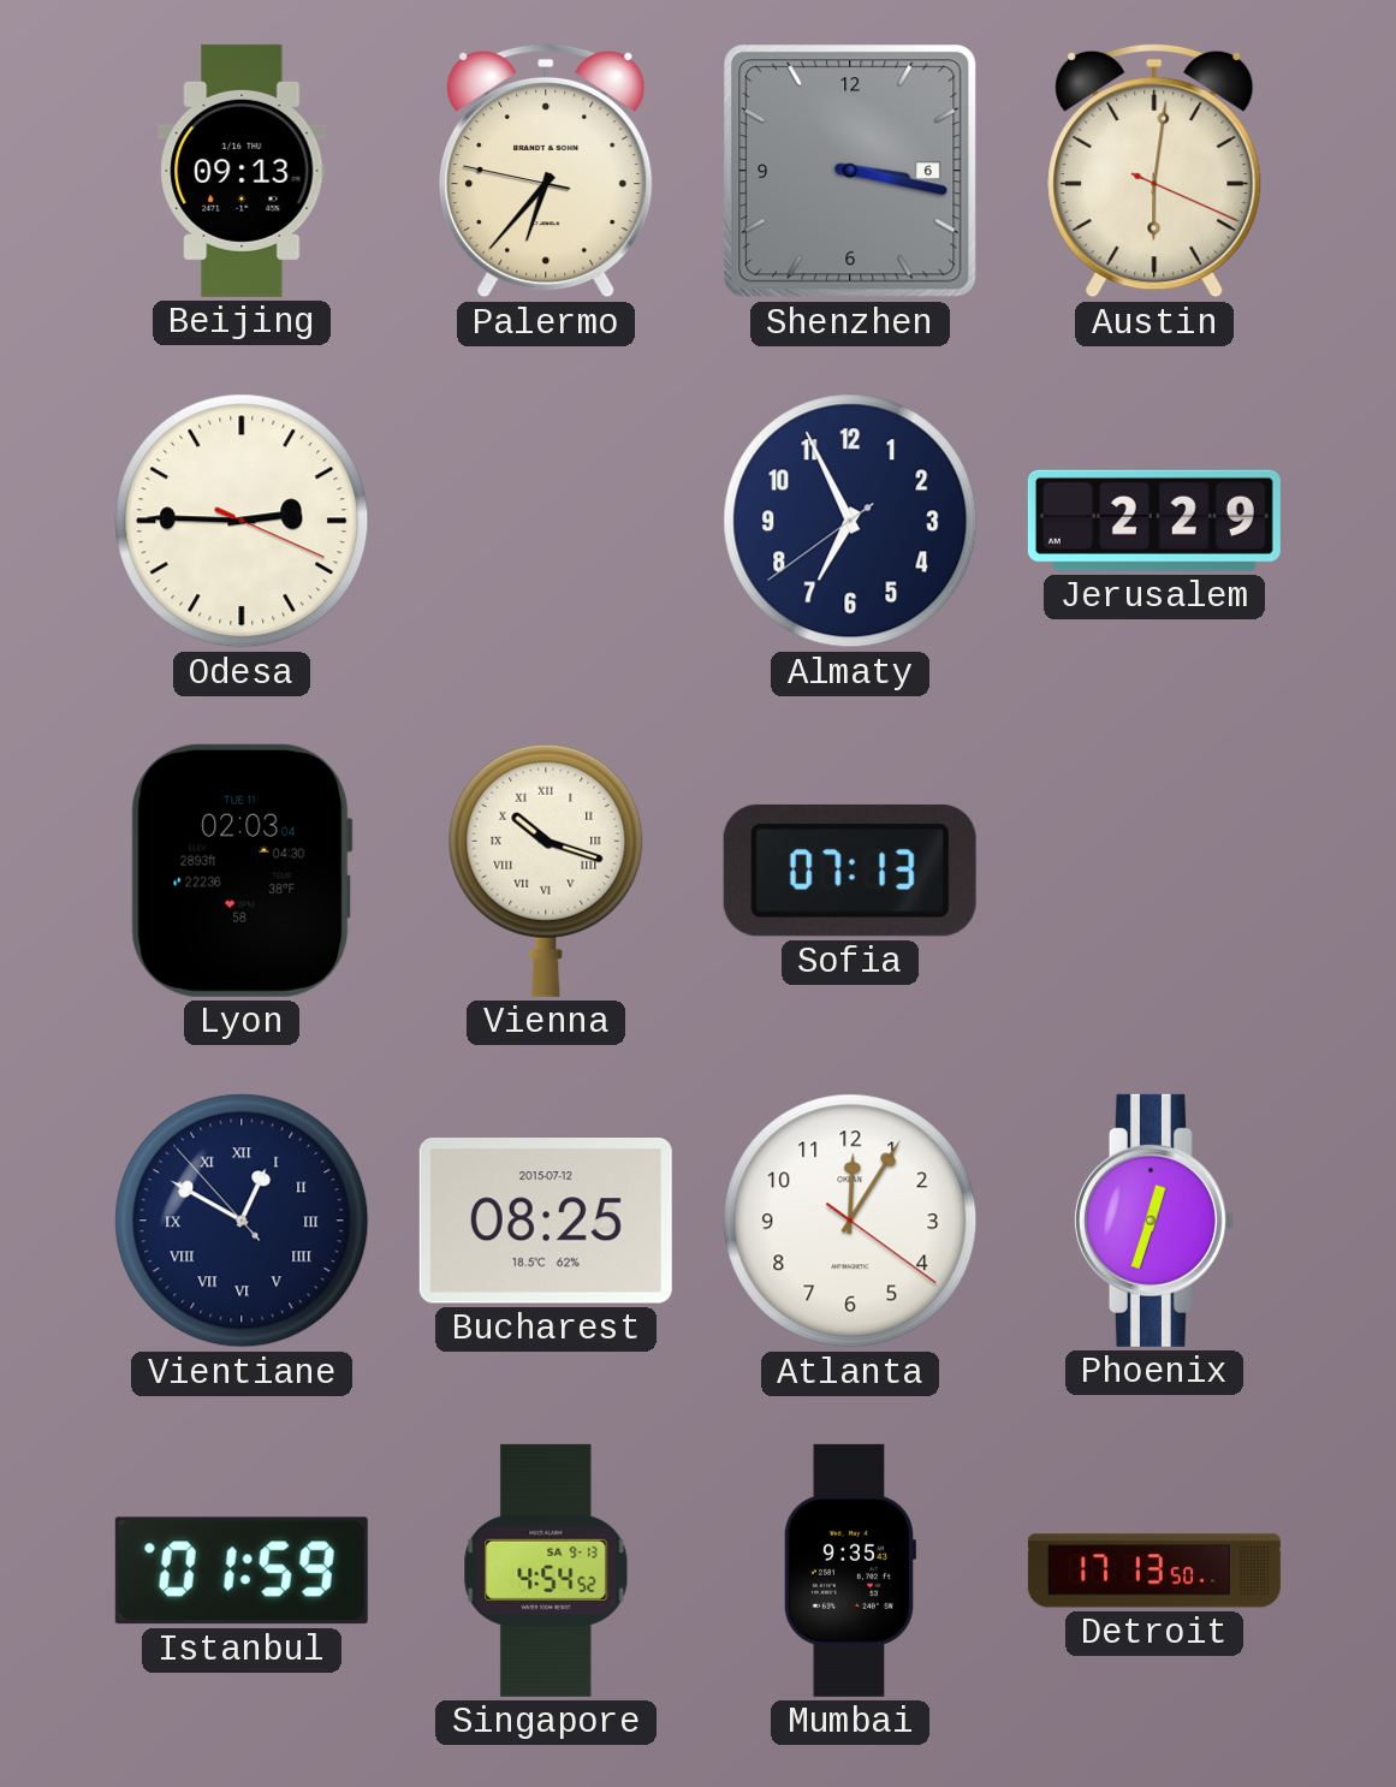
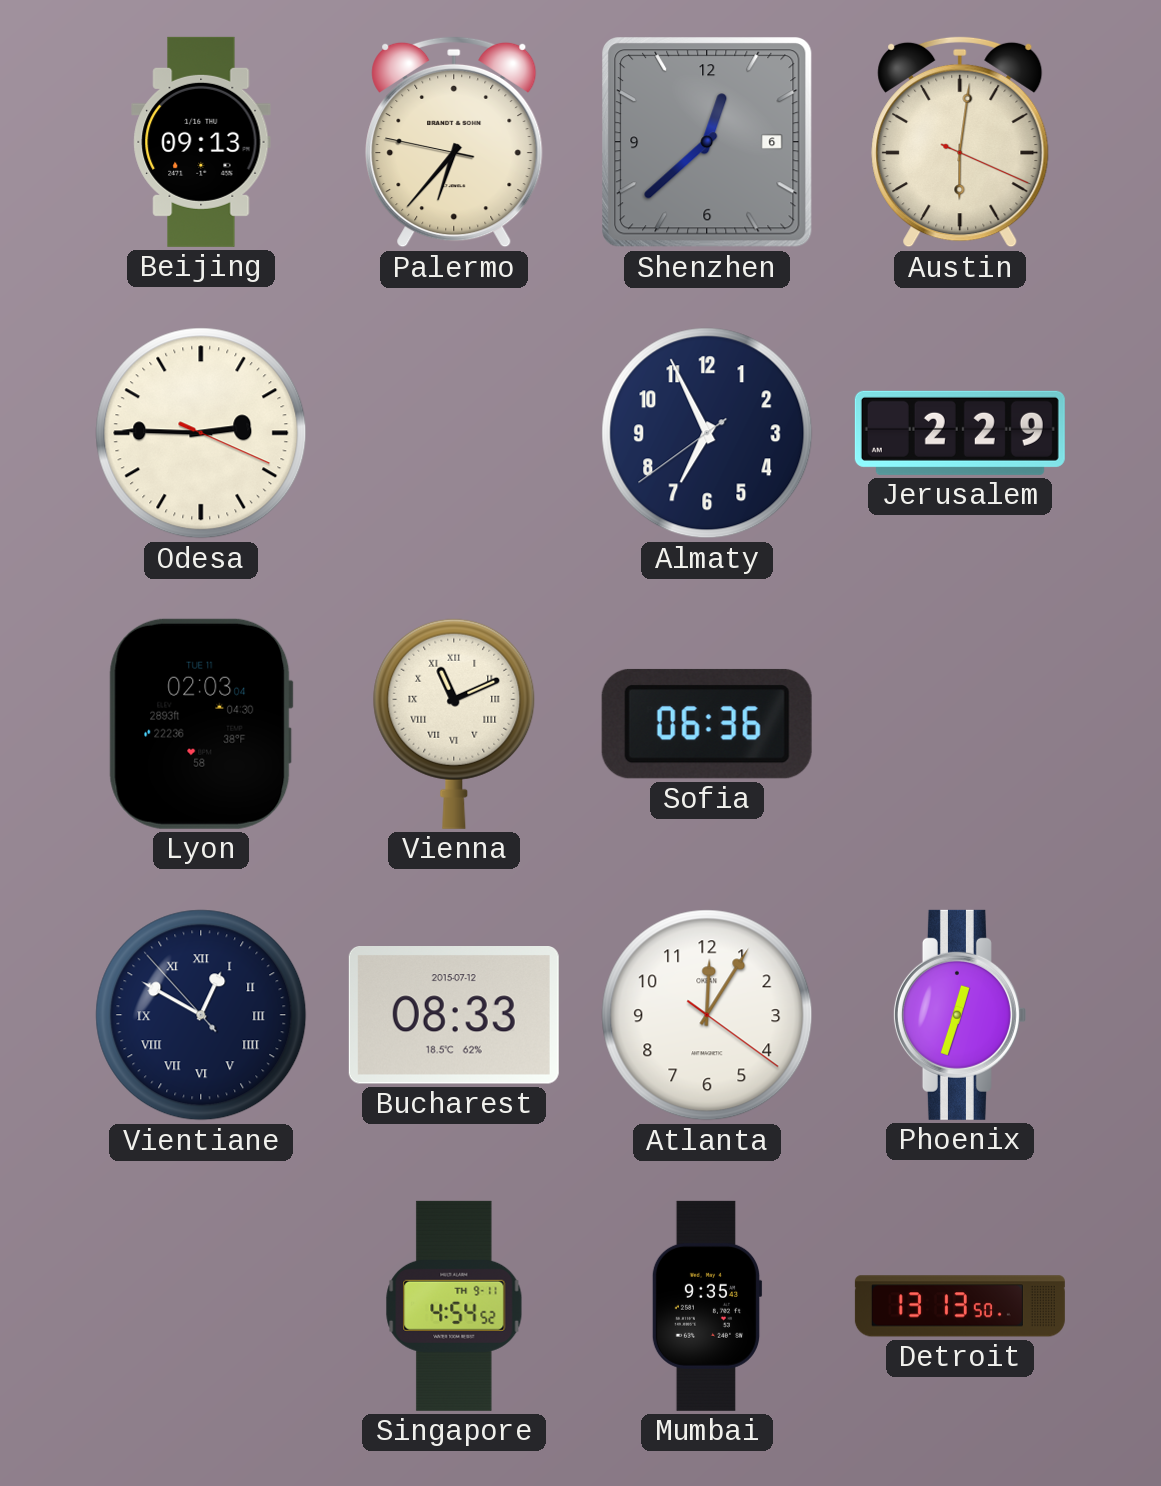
Shenzhen: 3:17 -> 12:38 (707, 142)
Vienna: 10:18 -> 11:11 (454, 724)
Sofia: 07:13 -> 06:36 (707, 724)
Bucharest: 08:25 -> 08:33 (454, 1016)
Istanbul: 01:59 -> none (242, 1571)
Singapore date: SA 9-13 -> TH 9-11 (454, 1306)
Detroit: 17:13 -> 13:13 (960, 1306)
